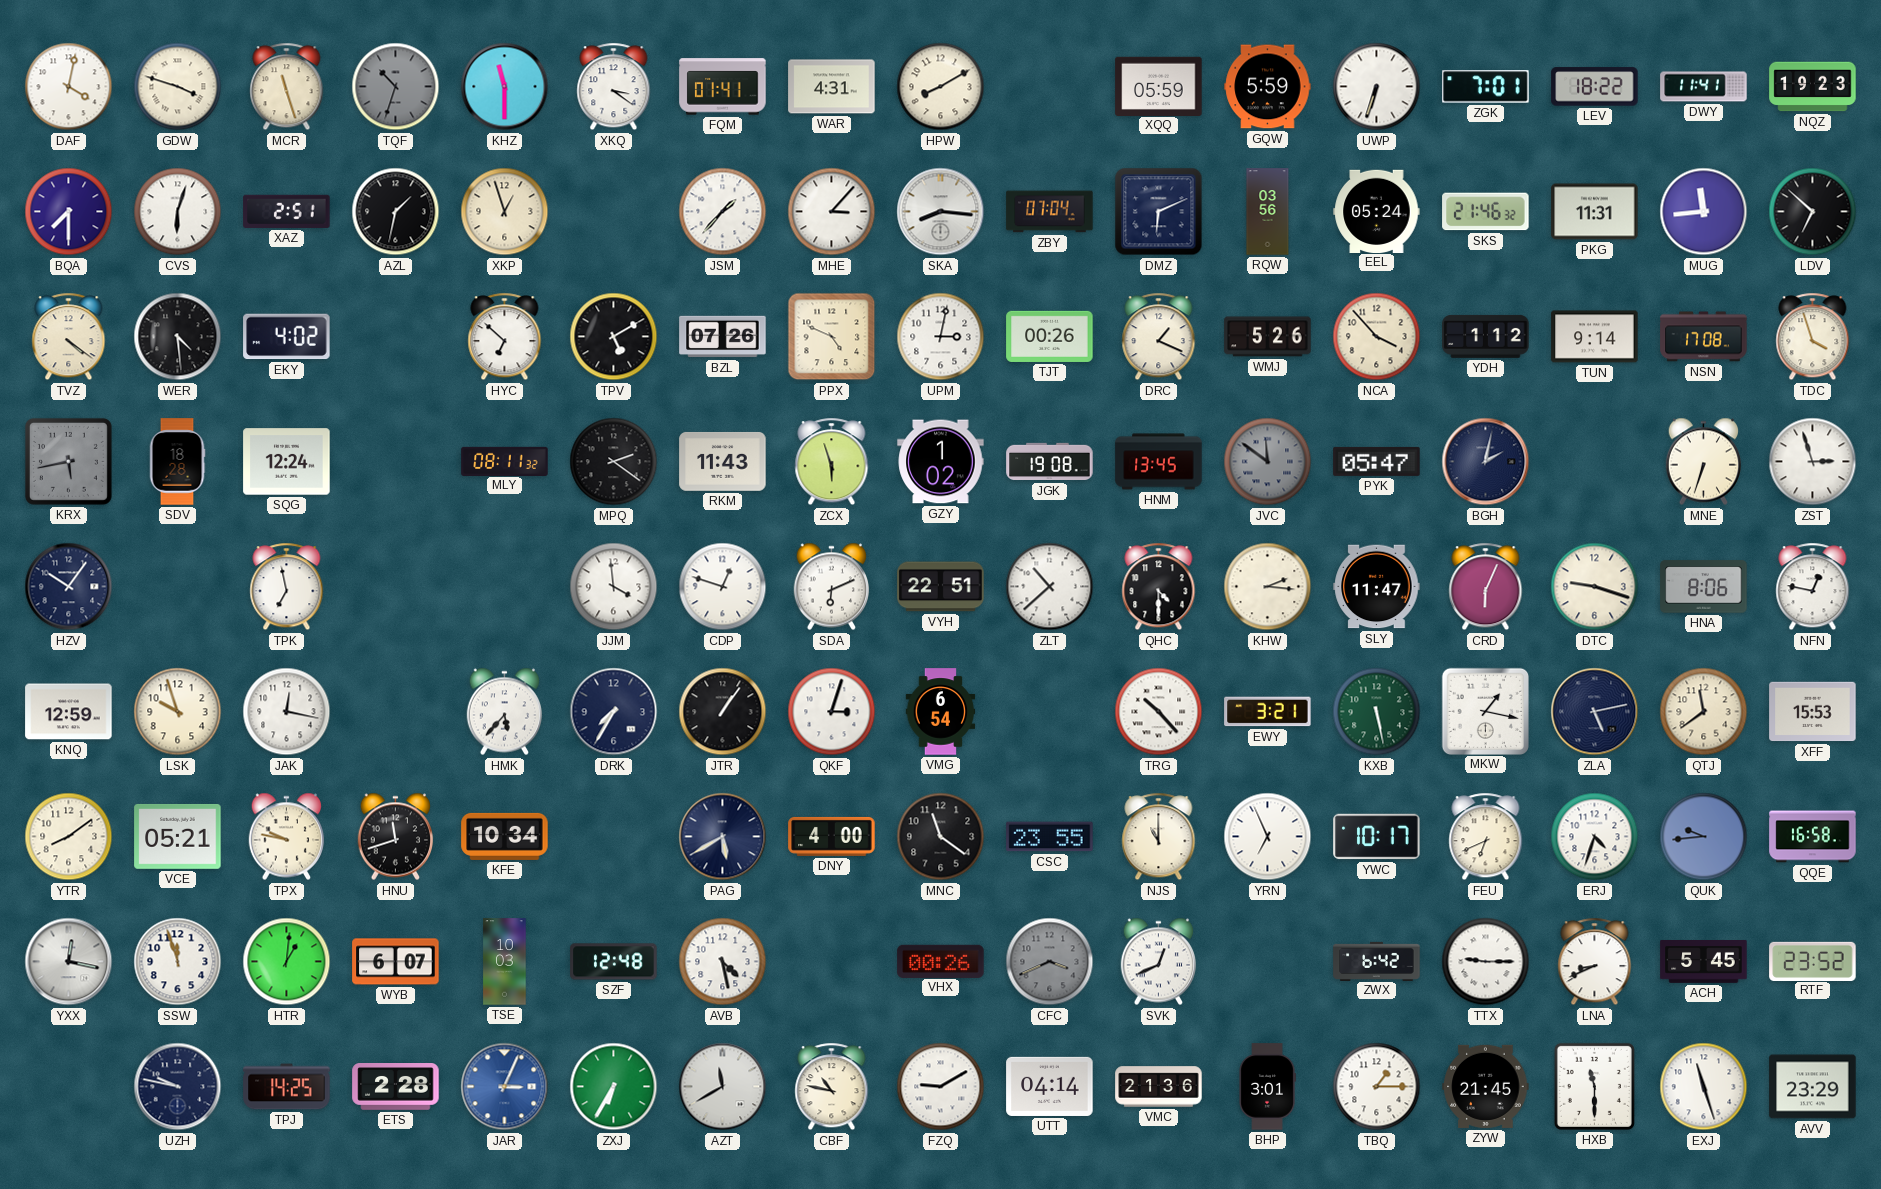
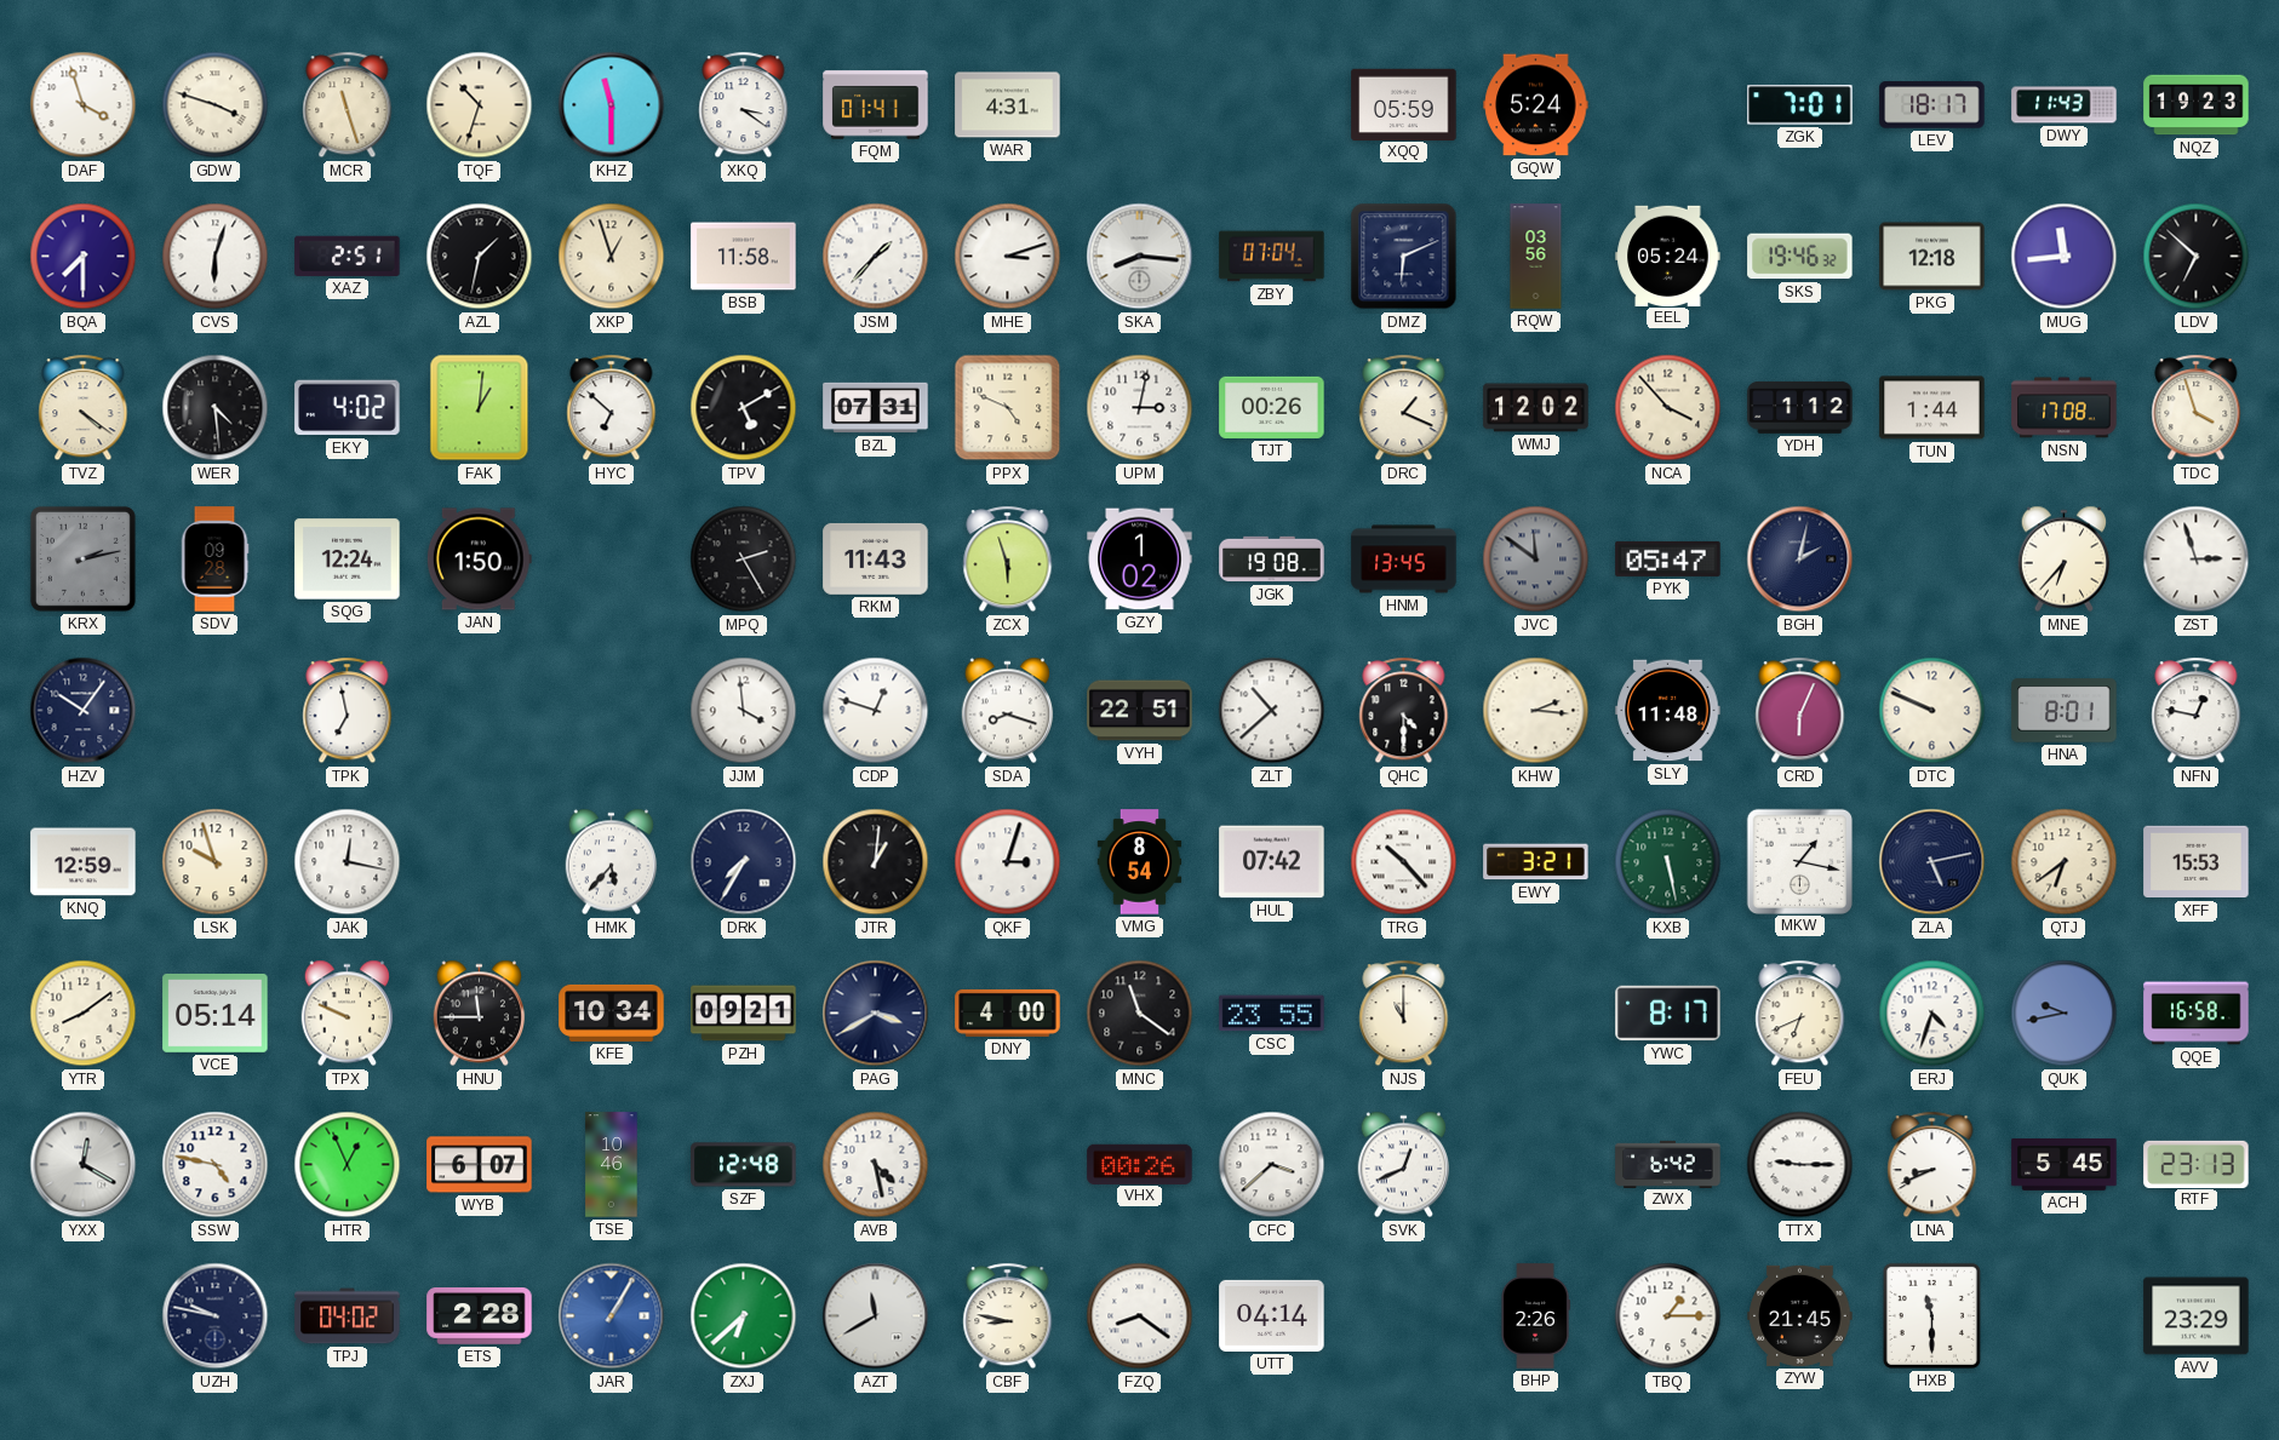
DAF: 4:02 -> 3:57 (84, 105)
TQF dial: grey -> cream (480, 105)
HPW: 8:10 -> none (941, 87)
GQW: 5:59 -> 5:24 (1536, 105)
UWP: 6:33 -> none (1377, 87)
LEV: 18:22 -> 18:17 (1932, 105)
DWY: 11:41 -> 11:43 (2065, 105)
BSB: none -> 11:58 (744, 257)
MHE: 3:07 -> 3:12 (1008, 257)
SKS: 21:46 -> 19:46 (1800, 257)
PKG: 11:31 -> 12:18 (1932, 257)
FAK: none -> 1:01 (480, 408)
BZL: 07:26 -> 07:31 (876, 408)
WMJ: 5:26 -> 12:02 (1536, 408)
TUN: 9:14 -> 1:44 (1932, 408)
KRX: 5:43 -> 2:13 (82, 558)
SDV: 18:28 -> 09:28 (214, 560)
JAN: none -> 1:50 (479, 560)
MLY: 08:11 -> none (505, 461)
MPQ: 2:21 -> 2:25 (744, 560)
MNE: 6:33 -> 6:37 (2065, 560)
SDA: 6:11 -> 8:18 (1008, 711)
SLY: 11:47 -> 11:48 (1668, 711)
DTC: 9:18 -> 9:49 (1932, 711)
HNA: 8:06 -> 8:01 (2065, 711)
JTR: 1:06 -> 1:01 (876, 862)
VMG: 6:54 -> 8:54 (1140, 862)
HUL: none -> 07:42 (1272, 862)
QTJ: 11:39 -> 6:39 (2065, 862)
VCE: 05:21 -> 05:14 (216, 1012)
TPX: 9:47 -> 9:49 (348, 1014)
HNU: 11:42 -> 11:45 (480, 1014)
PZH: none -> 09:21 (744, 1014)
PAG: 5:40 -> 3:40 (876, 1014)
YRN: 6:56 -> none (1268, 837)
YWC: 10:17 -> 8:17 (1668, 1014)
QUK: 9:44 -> 9:43 (2065, 1014)
YXX: 12:17 -> 12:20 (84, 1165)
SSW: 11:57 -> 4:47 (216, 1165)
HTR: 1:01 -> 12:56 (348, 1165)
TSE: 10:03 -> 10:46 (612, 1165)
CFC: 3:41 -> 3:38 (1272, 1165)
CFC dial: grey -> white (1272, 1165)
RTF: 23:52 -> 23:13 (2197, 1164)
TPJ: 14:25 -> 04:02 (348, 1316)
JAR: 3:04 -> 1:05 (612, 1316)
ZXJ: 6:35 -> 6:38 (744, 1316)
CBF: 10:47 -> 8:47 (1008, 1316)
FZQ: 9:10 -> 8:21 (1140, 1316)
VMC: 21:36 -> none (1159, 1087)
BHP: 3:01 -> 2:26 (1535, 1316)
EXJ: 11:27 -> none (1704, 1087)
